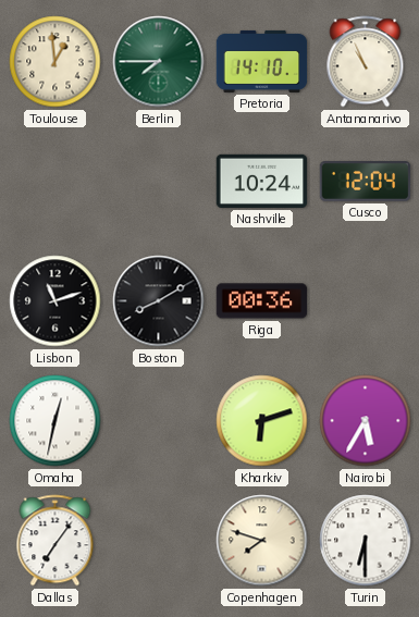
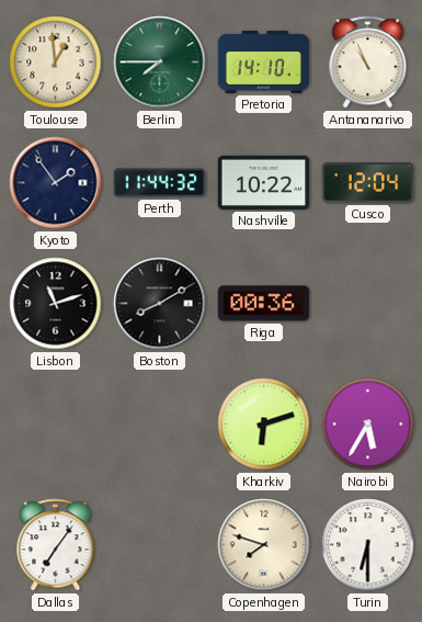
Kyoto: none -> 1:54 (56, 183)
Perth: none -> 11:44 (160, 183)
Nashville: 10:24 -> 10:22 (264, 182)
Omaha: 12:32 -> none (56, 421)
